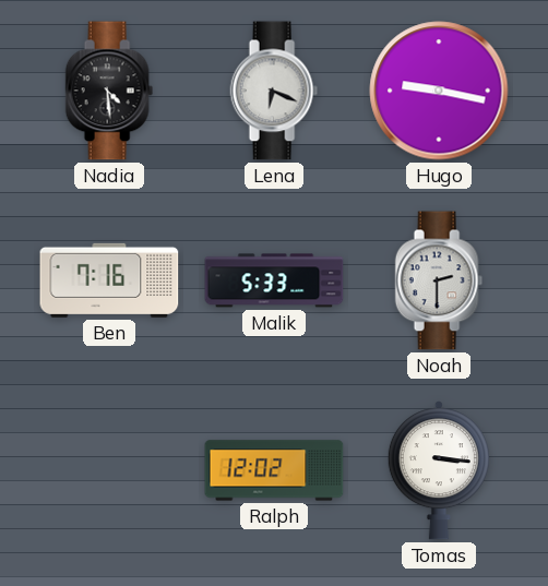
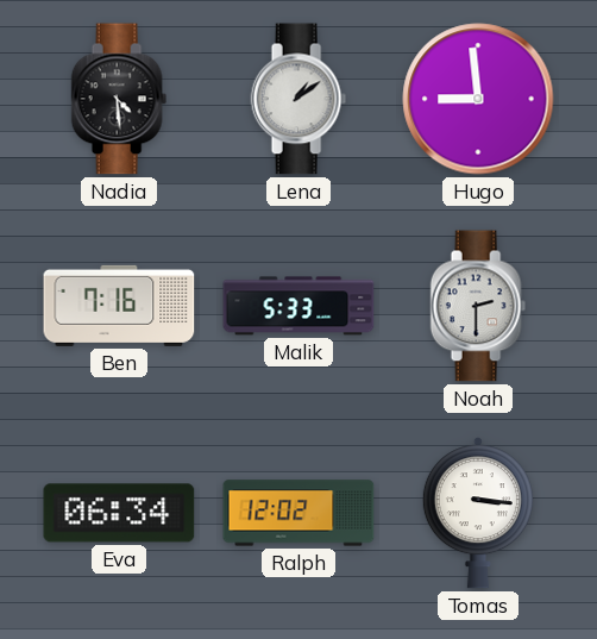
Lena: 6:19 -> 1:09 (298, 99)
Hugo: 9:17 -> 8:59 (478, 99)
Eva: none -> 06:34 (119, 513)
